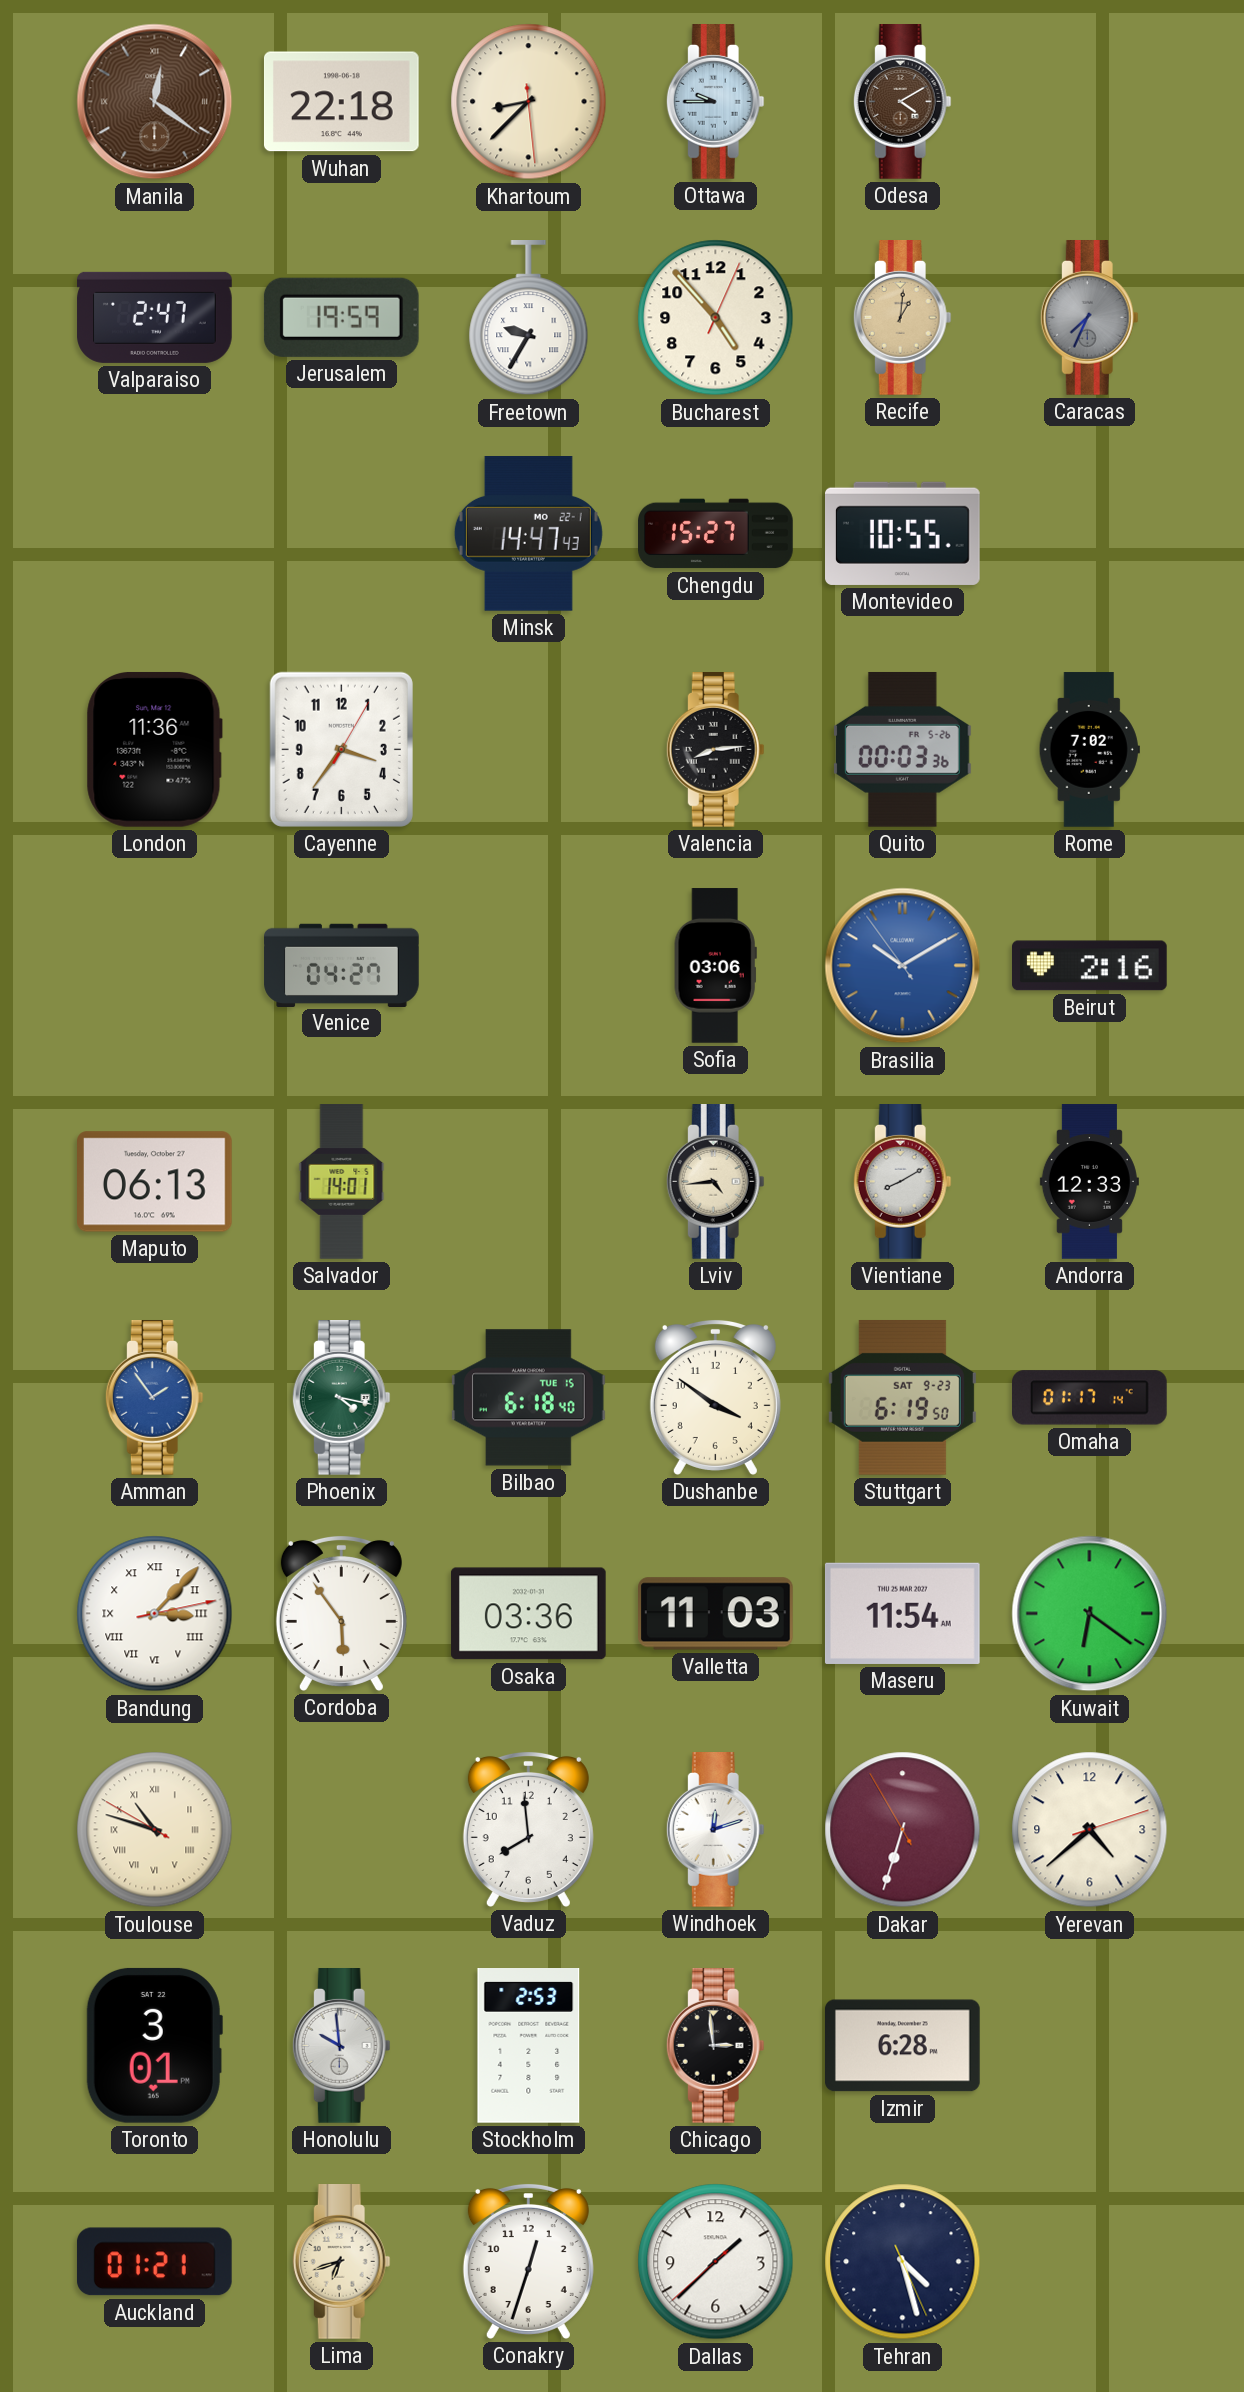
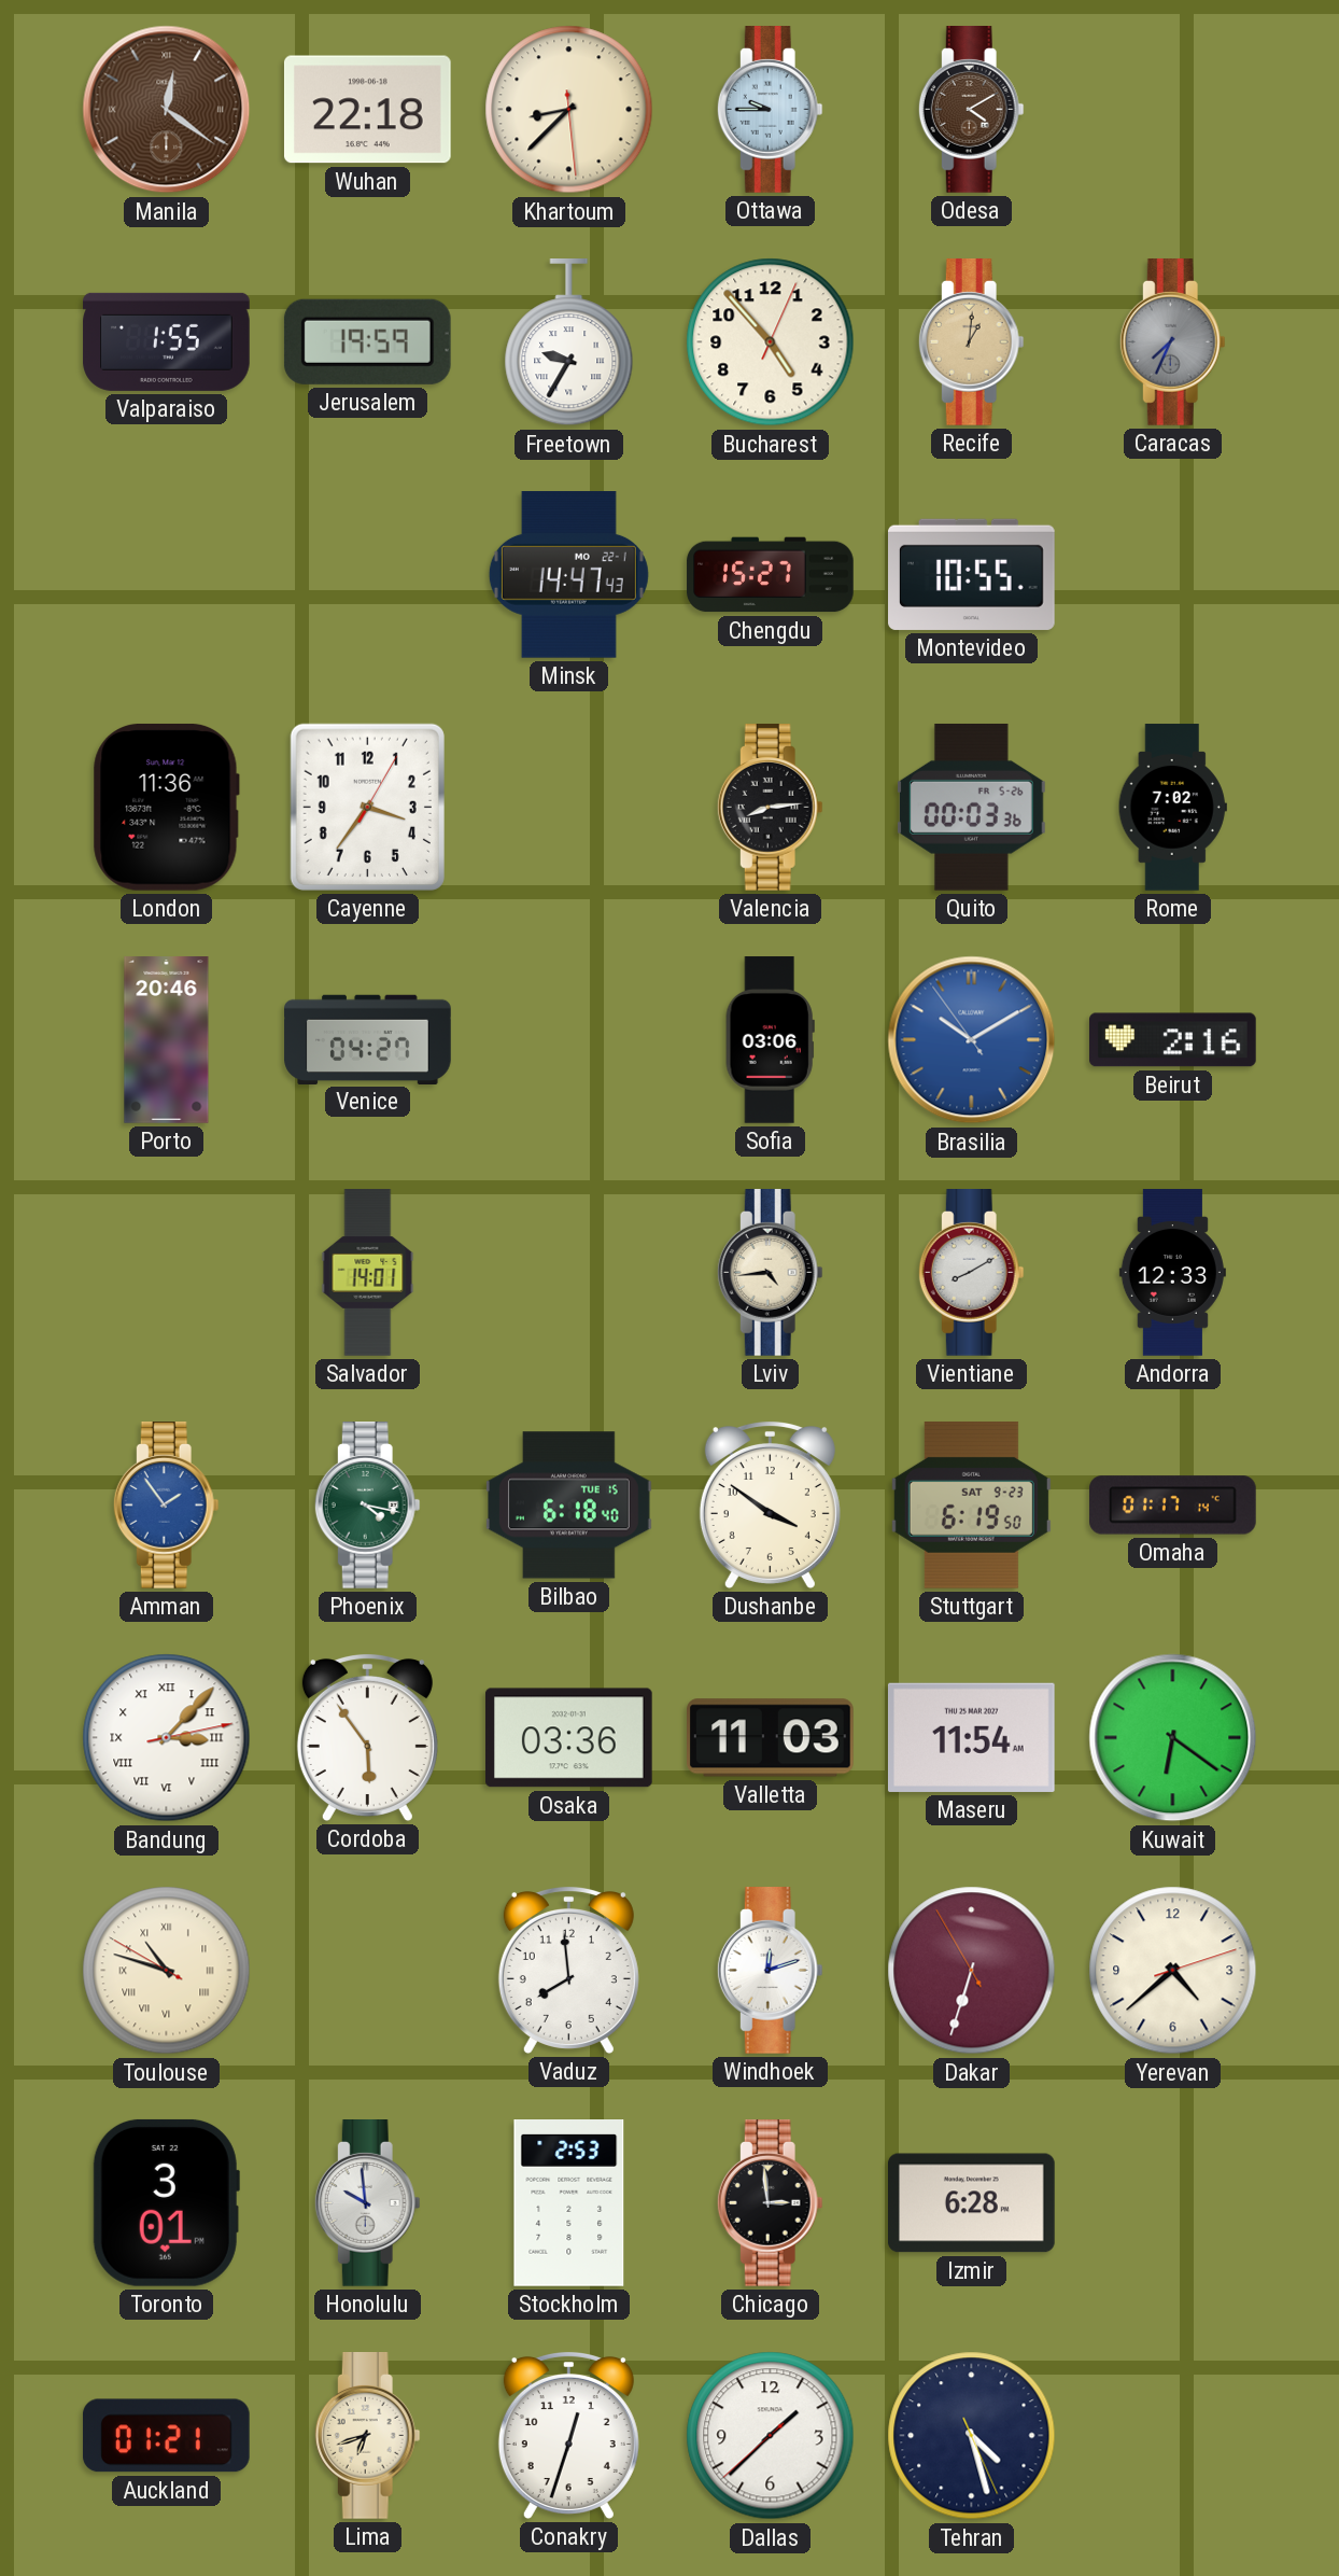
Valparaiso: 2:47 -> 1:55 (167, 341)
Porto: none -> 20:46 (167, 1040)
Maputo: 06:13 -> none (155, 1182)
